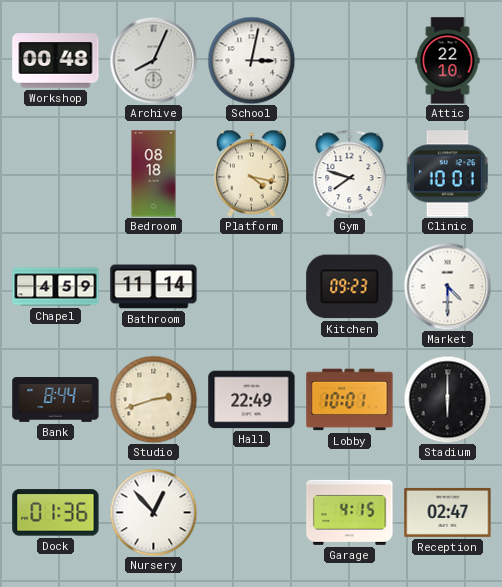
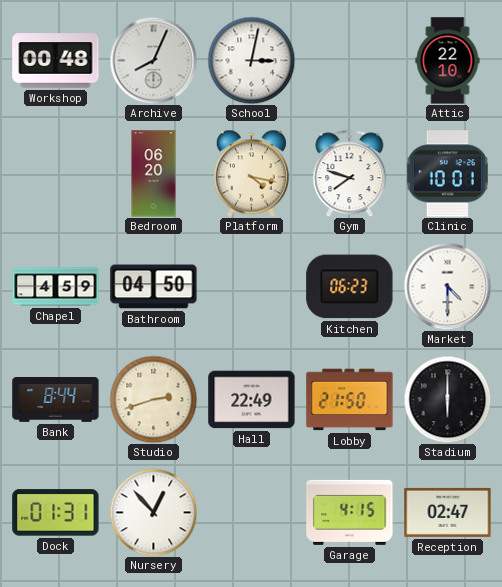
Bedroom: 08:18 -> 06:20 (154, 174)
Bathroom: 11:14 -> 04:50 (154, 287)
Kitchen: 09:23 -> 06:23 (350, 287)
Lobby: 10:01 -> 21:50 (350, 400)
Dock: 01:36 -> 01:31 (56, 513)
